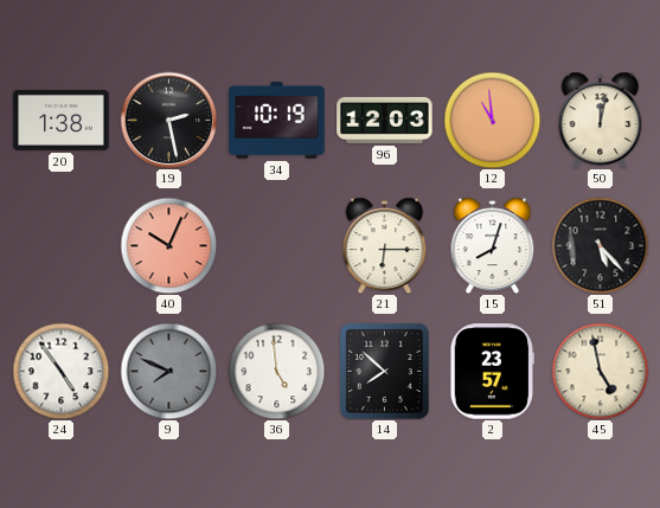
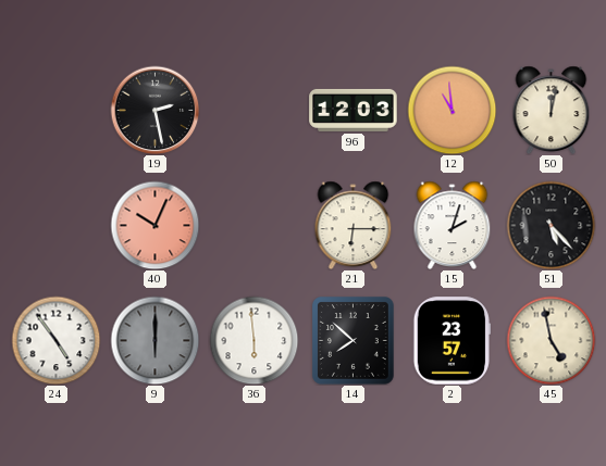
20: 1:38 -> none (62, 120)
34: 10:19 -> none (277, 121)
15: 8:03 -> 2:03 (453, 225)
9: 7:49 -> 6:00 (154, 340)
36: 4:59 -> 5:59 (253, 340)
